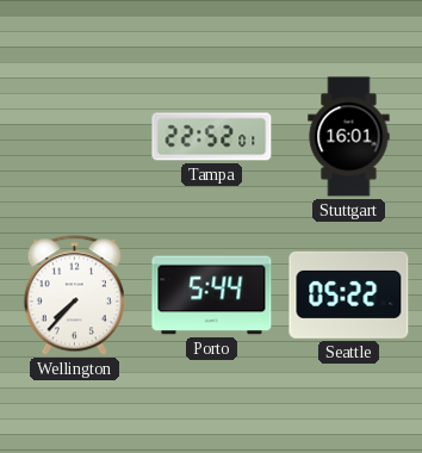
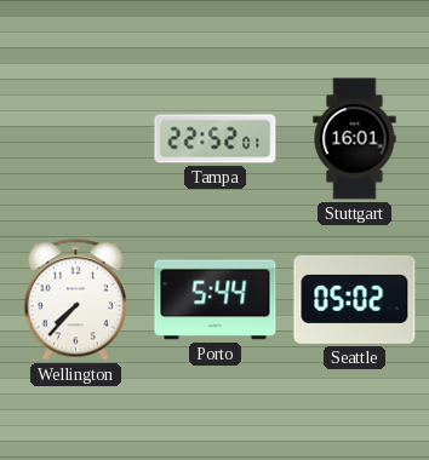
Seattle: 05:22 -> 05:02 (355, 299)
